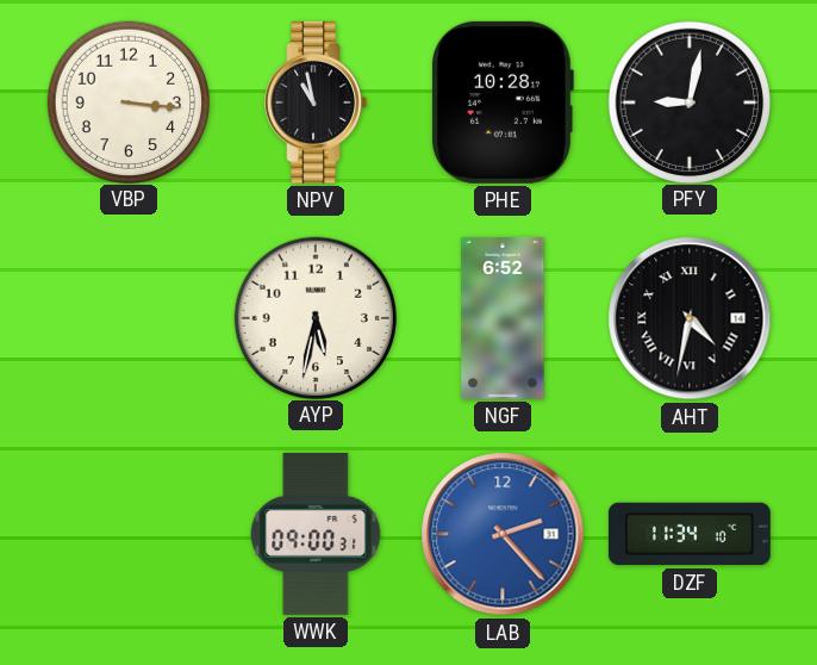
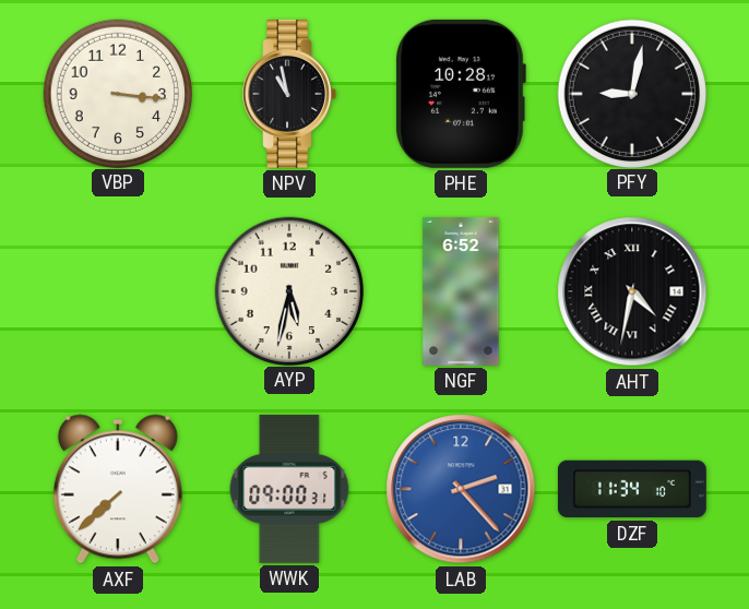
AXF: none -> 7:38 (118, 489)
